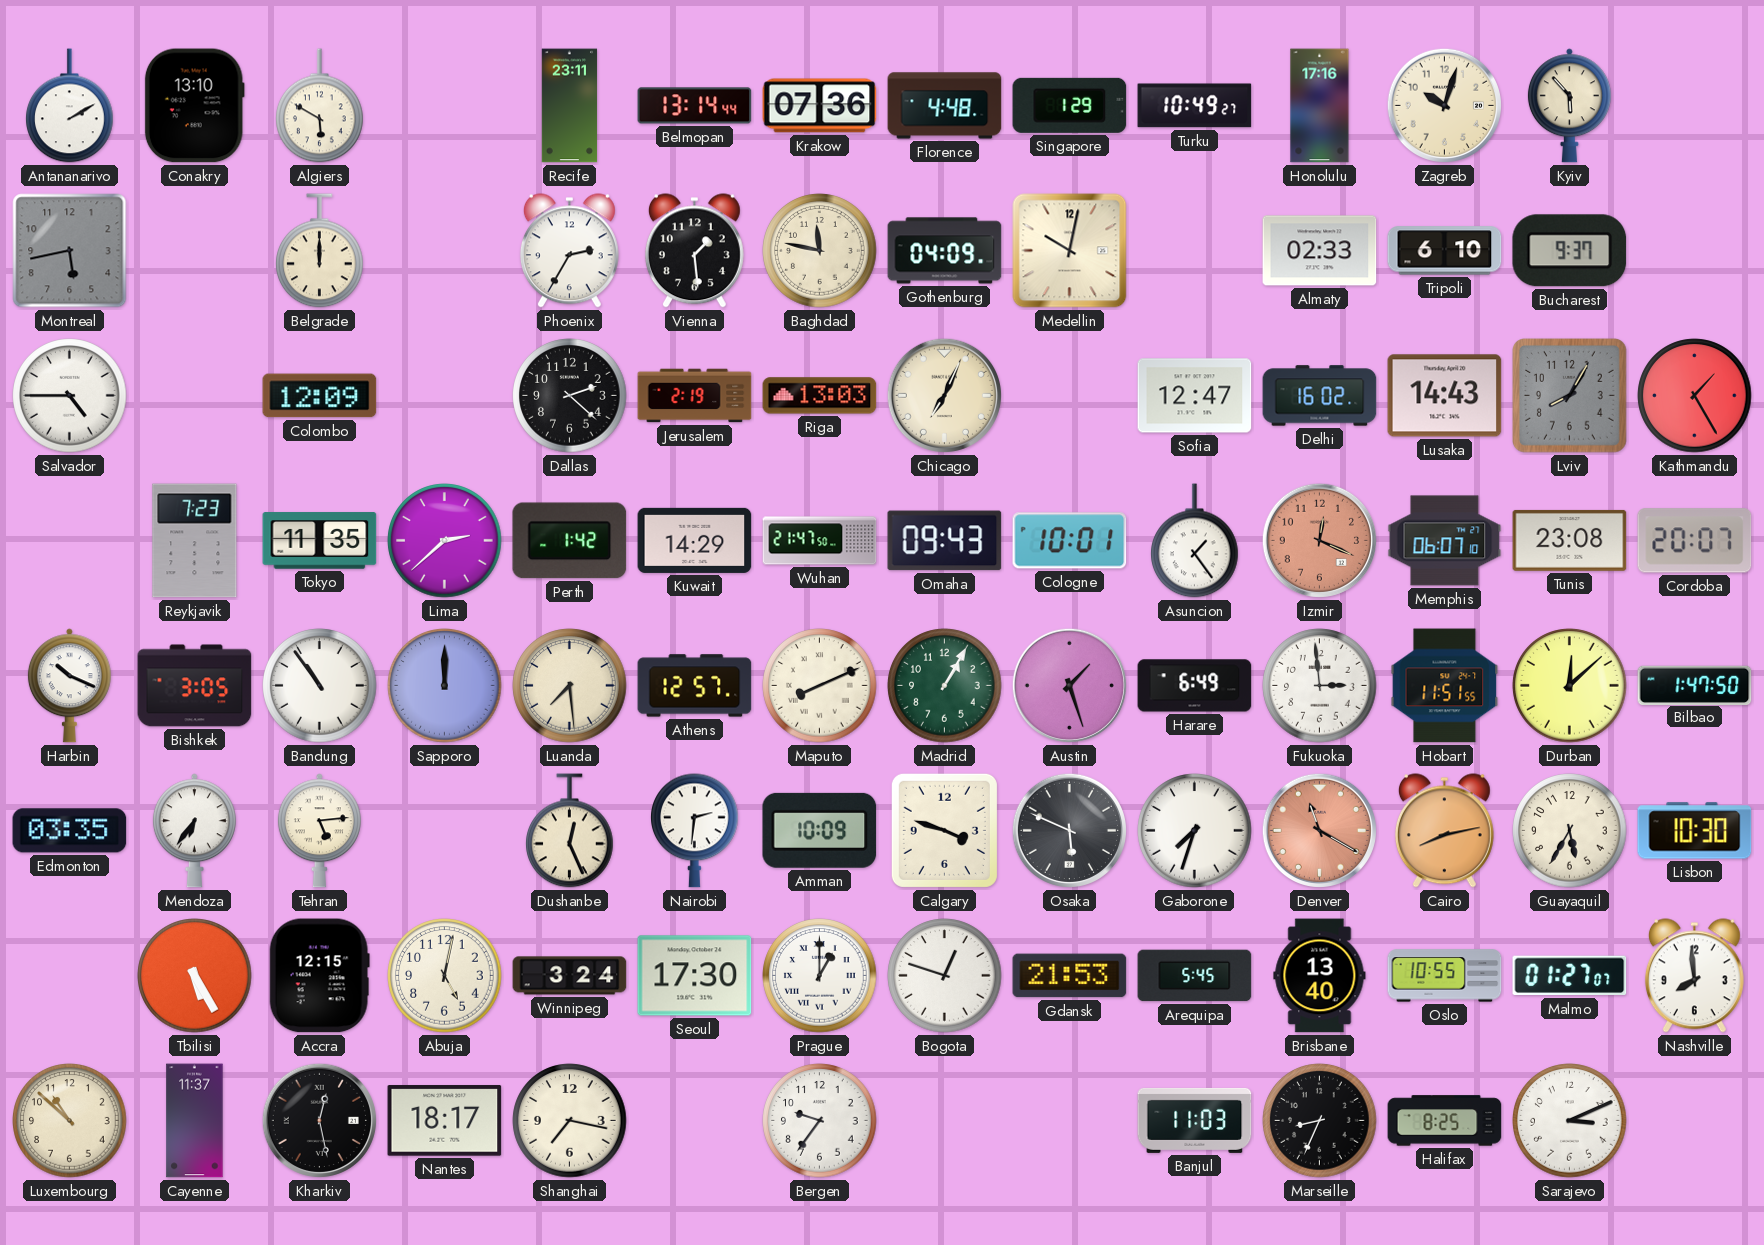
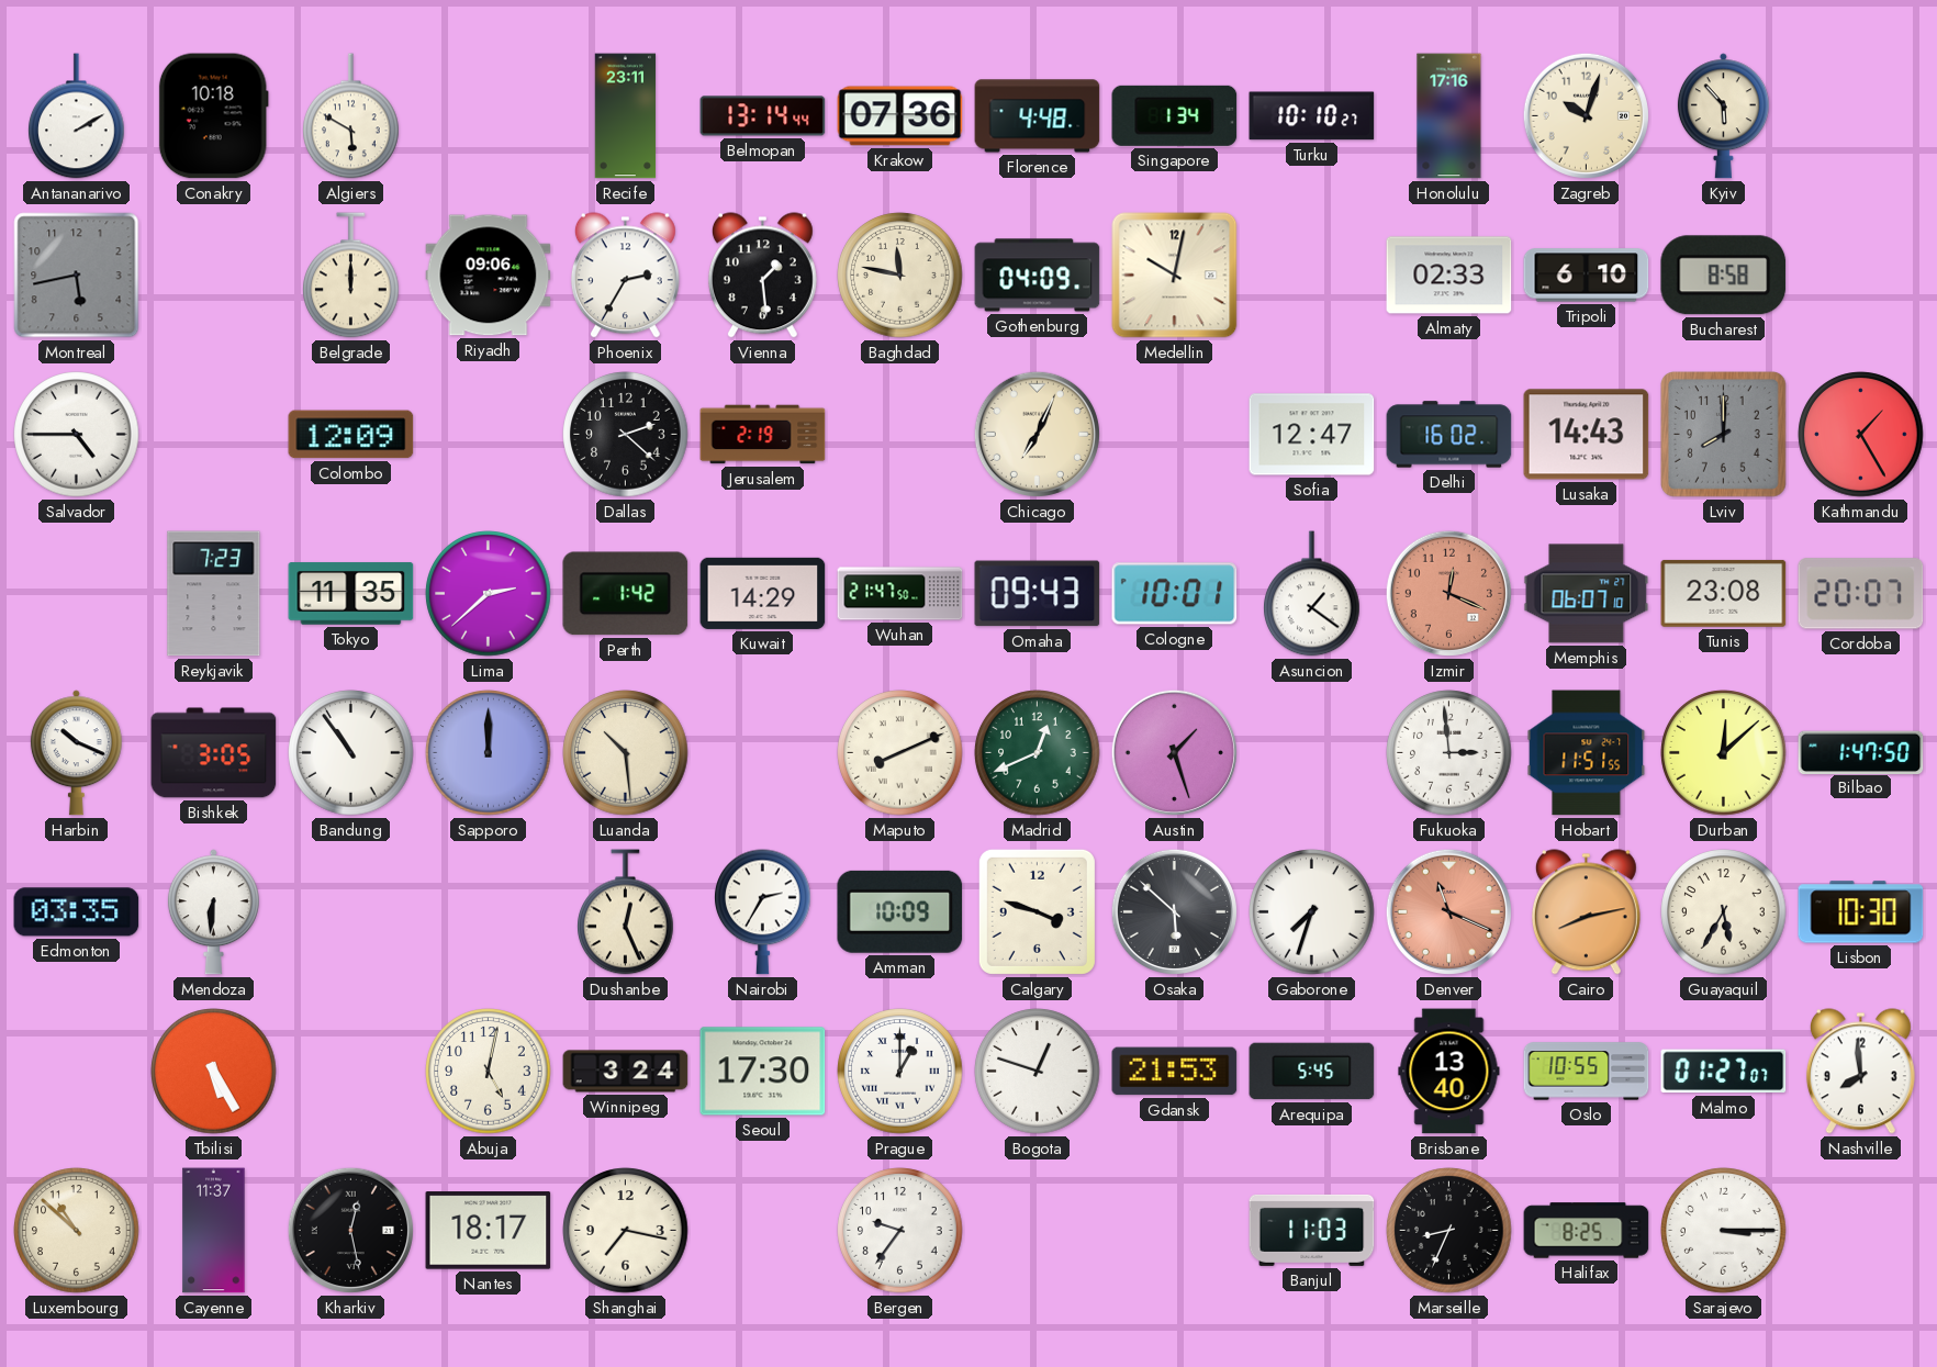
Conakry: 13:10 -> 10:18 (213, 116)
Singapore: 1:29 -> 1:34 (1175, 115)
Turku: 10:49 -> 10:10 (1312, 116)
Riyadh: none -> 09:06 (489, 276)
Bucharest: 9:37 -> 8:58 (1724, 276)
Riga: 13:03 -> none (820, 396)
Lviv: 8:05 -> 8:00 (1724, 435)
Asuncion: 1:24 -> 1:21 (1312, 594)
Luanda: 7:29 -> 10:29 (626, 753)
Athens: 12:57 -> none (695, 686)
Madrid: 1:05 -> 12:41 (1038, 753)
Harare: 6:49 -> none (1195, 686)
Mendoza: 6:36 -> 6:31 (213, 912)
Tehran: 5:14 -> none (319, 831)
Nairobi: 2:31 -> 2:35 (763, 912)
Osaka: 5:49 -> 5:52 (1174, 911)
Denver: 11:20 -> 11:19 (1448, 911)
Accra: 12:15 -> none (319, 976)
Sarajevo: 3:11 -> 3:15 (1724, 1231)
